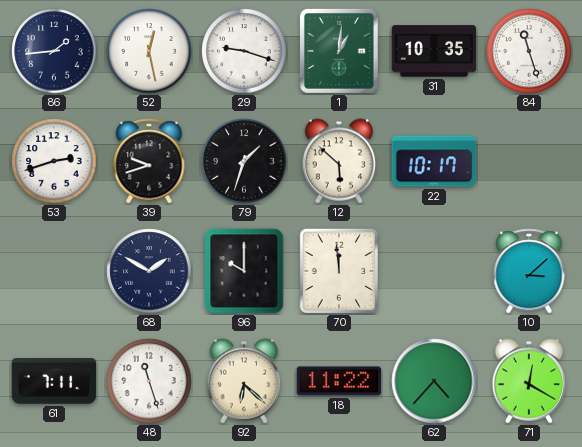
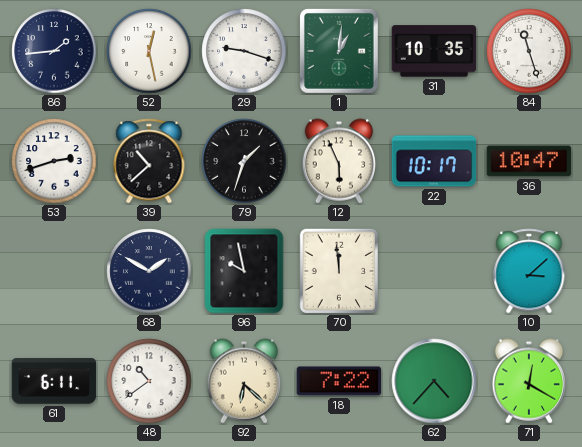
39: 9:42 -> 10:38 (149, 161)
12: 5:52 -> 5:56 (339, 161)
36: none -> 10:47 (529, 161)
96: 10:00 -> 9:58 (244, 271)
61: 7:11 -> 6:11 (54, 381)
48: 11:27 -> 10:39 (149, 381)
18: 11:22 -> 7:22 (339, 381)
